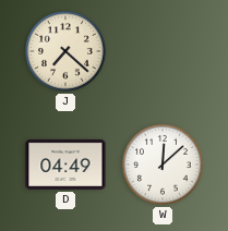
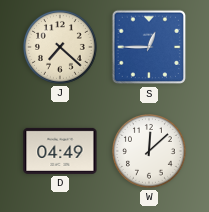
S: none -> 12:45 (149, 47)
